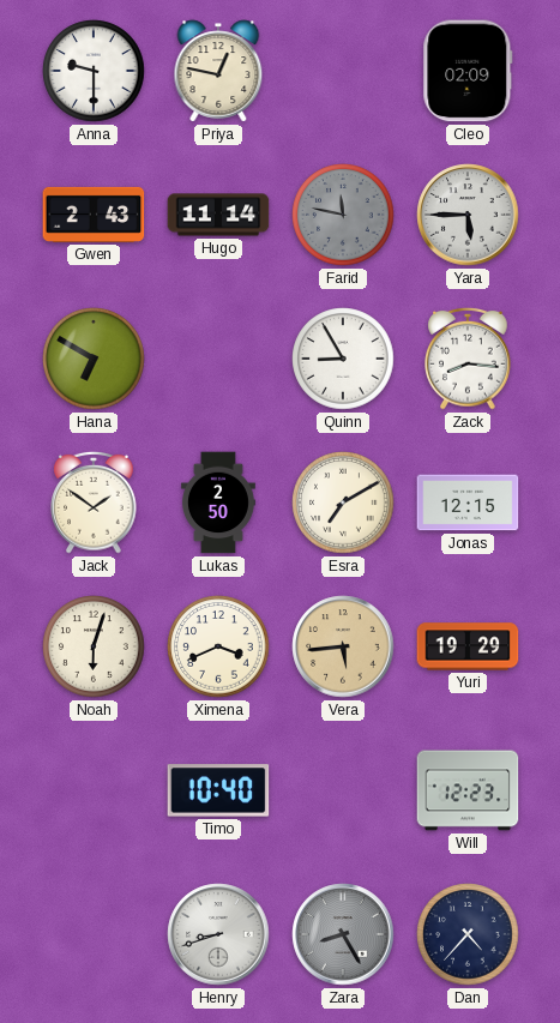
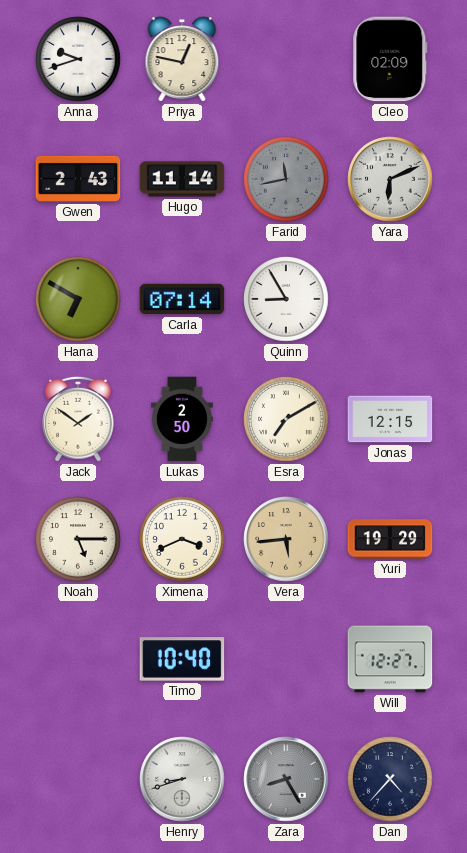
Anna: 9:30 -> 9:42 (78, 59)
Farid: 11:47 -> 11:43 (286, 179)
Yara: 5:45 -> 6:11 (390, 179)
Carla: none -> 07:14 (182, 299)
Zack: 8:16 -> none (468, 359)
Noah: 6:03 -> 5:15 (78, 539)
Will: 12:23 -> 12:27 (390, 659)
